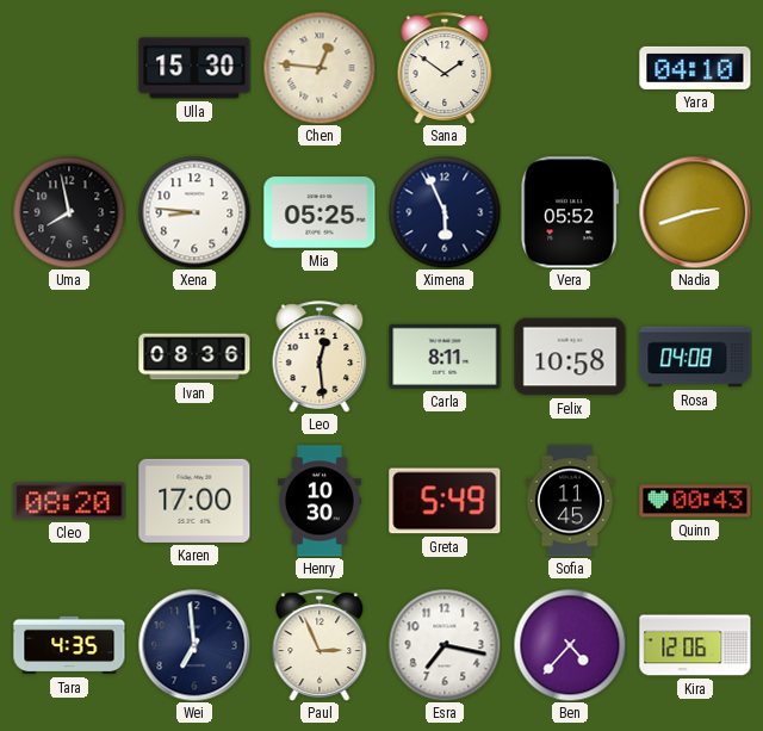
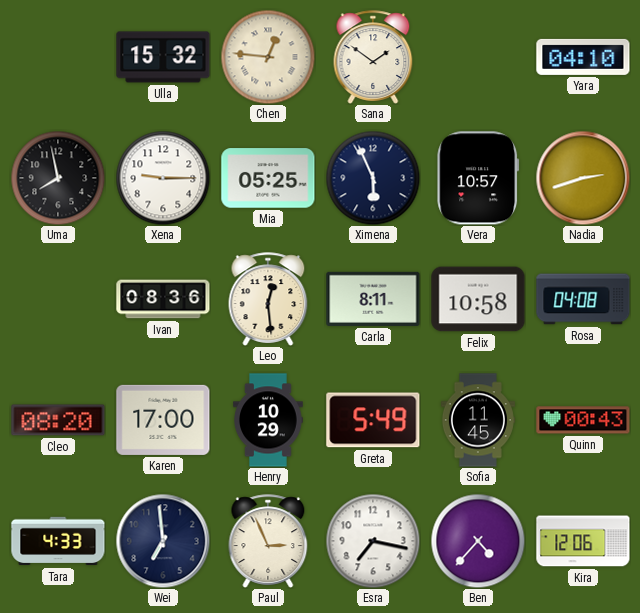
Ulla: 15:30 -> 15:32 (163, 57)
Xena: 8:46 -> 9:15 (163, 178)
Vera: 05:52 -> 10:57 (478, 178)
Henry: 10:30 -> 10:29 (269, 420)
Tara: 4:35 -> 4:33 (58, 541)
